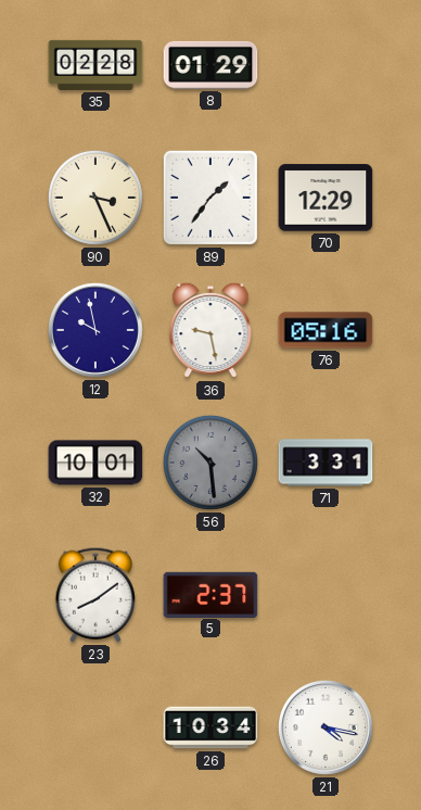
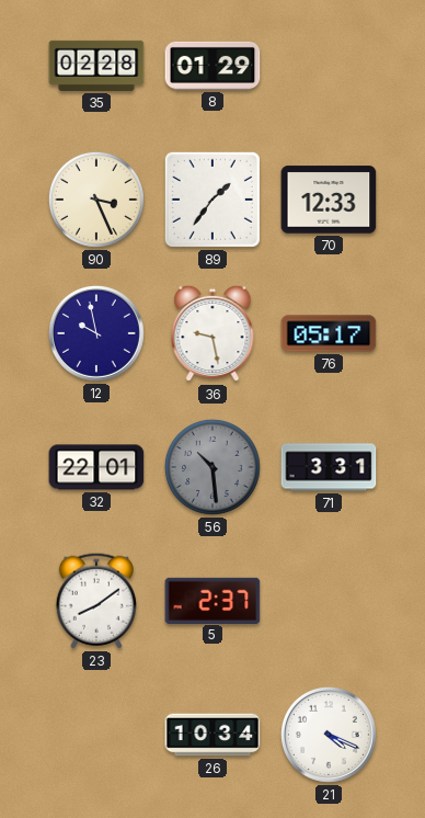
70: 12:29 -> 12:33 (329, 200)
76: 05:16 -> 05:17 (329, 333)
32: 10:01 -> 22:01 (96, 467)
21: 4:17 -> 4:19 (329, 735)
